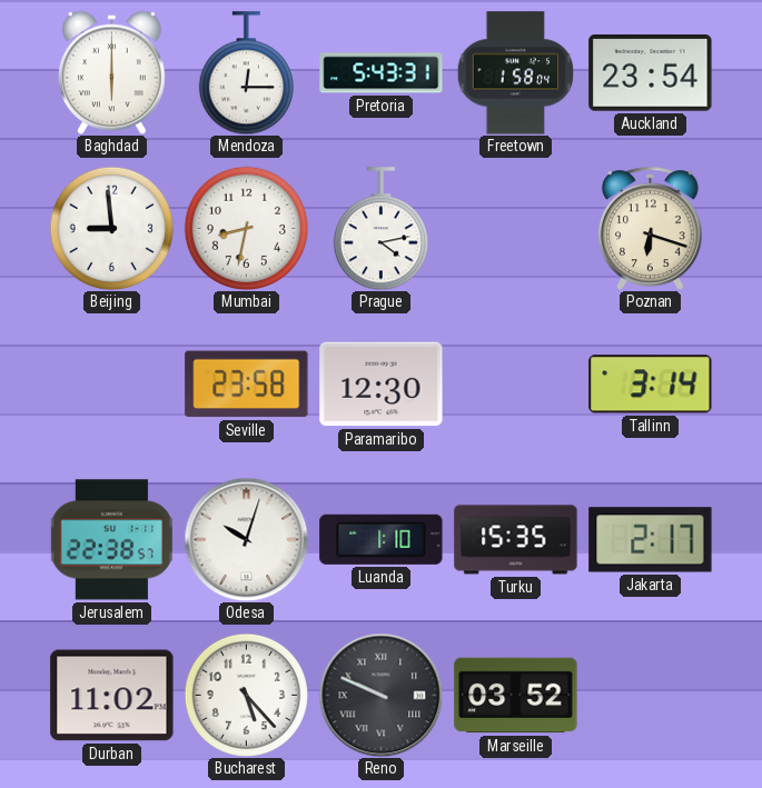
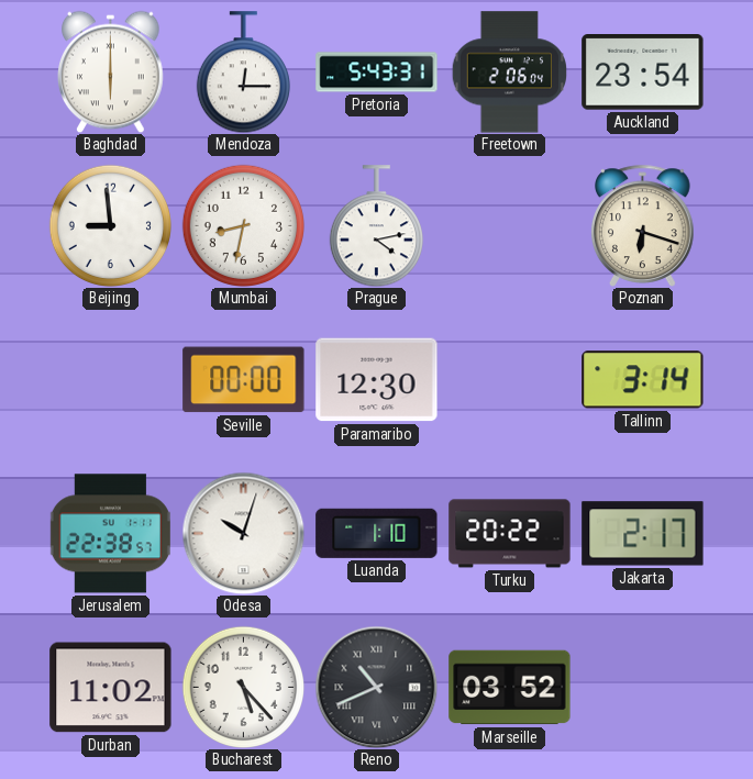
Freetown: 1:58 -> 2:06 (510, 73)
Seville: 23:58 -> 00:00 (244, 380)
Turku: 15:35 -> 20:22 (510, 534)
Reno: 9:49 -> 10:41 (376, 687)
